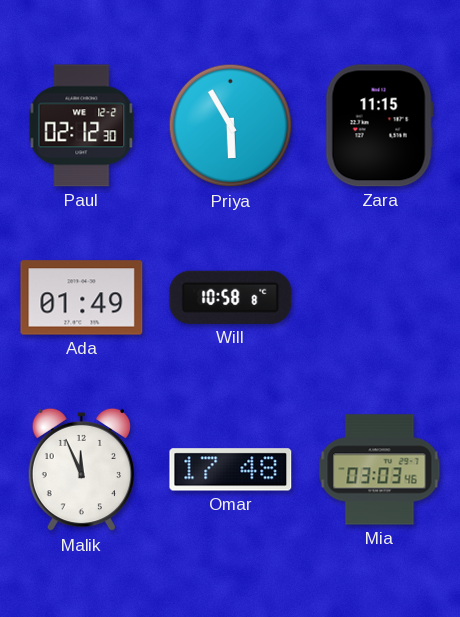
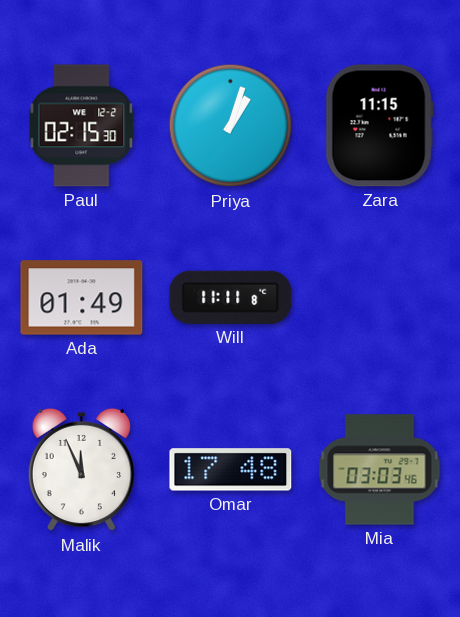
Paul: 02:12 -> 02:15 (82, 126)
Priya: 5:55 -> 1:03 (231, 126)
Will: 10:58 -> 11:11 (231, 297)
